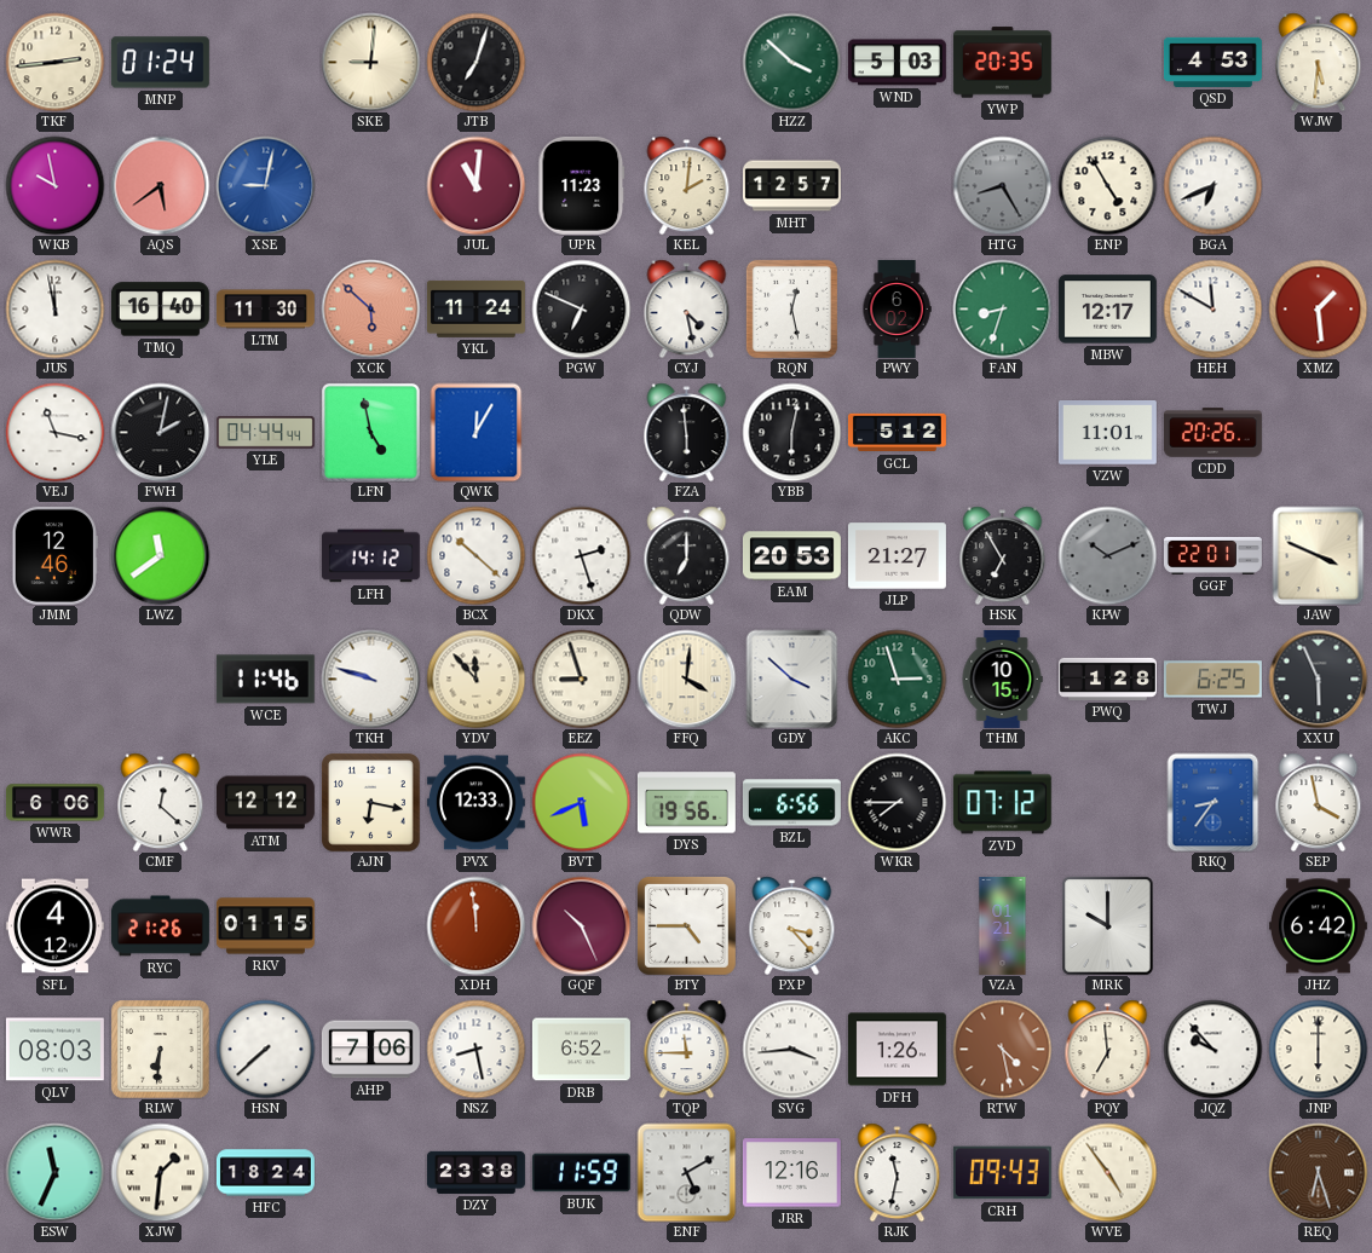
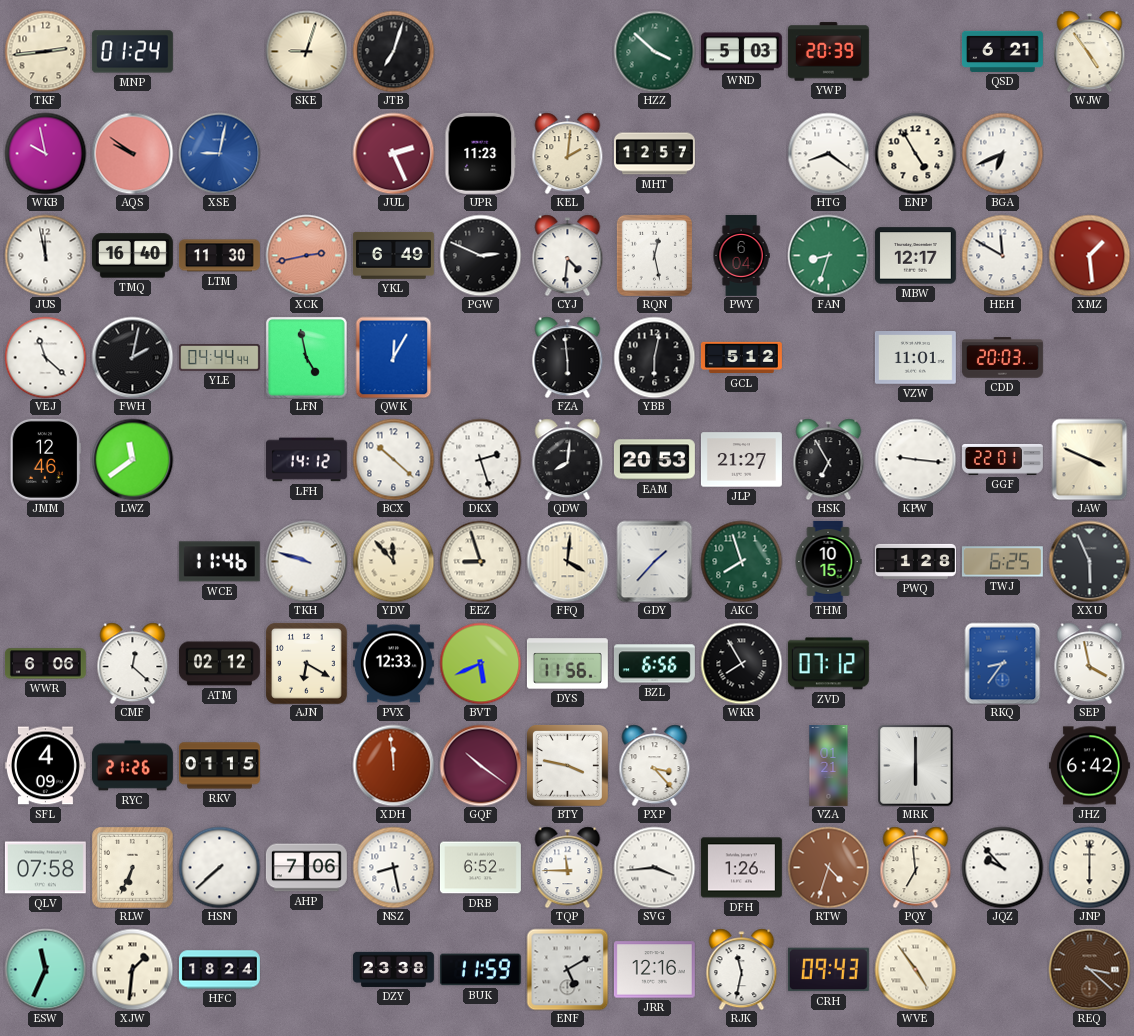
SKE: 9:01 -> 9:03 (306, 51)
YWP: 20:35 -> 20:39 (828, 52)
QSD: 4:53 -> 6:21 (1002, 51)
WJW: 5:31 -> 4:54 (1090, 51)
AQS: 5:39 -> 9:51 (132, 153)
JUL: 11:01 -> 2:26 (393, 153)
HTG: 8:25 -> 8:21 (828, 153)
HTG dial: grey -> white (828, 153)
XCK: 5:52 -> 2:43 (306, 255)
YKL: 11:24 -> 6:49 (393, 255)
PGW: 6:49 -> 2:49 (480, 255)
CYJ: 4:28 -> 4:31 (568, 255)
PWY: 6:02 -> 6:04 (741, 256)
VEJ: 11:17 -> 11:22 (45, 357)
CDD: 20:26 -> 20:03 (1002, 358)
QDW: 7:00 -> 8:01 (568, 459)
KPW: 10:11 -> 9:16 (915, 459)
KPW dial: grey -> white (915, 459)
GDY: 3:52 -> 1:37 (655, 561)
AKC: 2:57 -> 7:57 (741, 561)
ATM: 12:12 -> 02:12 (219, 664)
AJN: 6:17 -> 6:20 (307, 664)
DYS: 19:56 -> 11:56 (567, 664)
WKR: 7:45 -> 7:55 (741, 663)
SFL: 4:12 -> 4:09 (45, 766)
GQF: 10:26 -> 10:21 (480, 765)
BTY: 4:45 -> 3:47 (568, 766)
MRK: 10:00 -> 6:00 (916, 765)
QLV: 08:03 -> 07:58 (45, 868)
RLW: 6:31 -> 6:34 (133, 868)
RTW: 4:28 -> 4:33 (828, 867)
REQ: 6:27 -> 3:22 (1089, 969)
